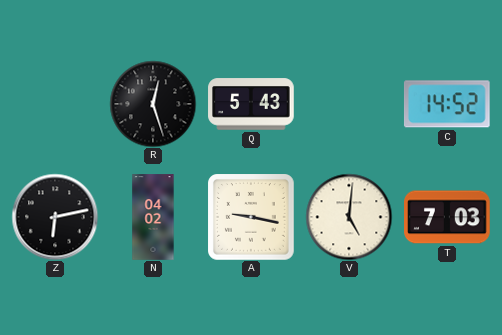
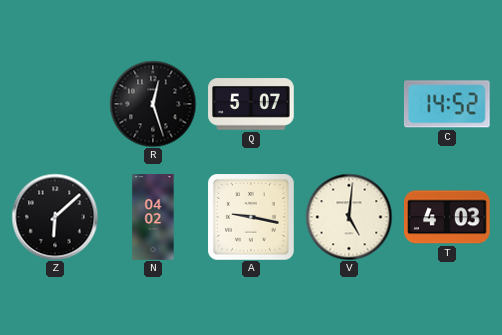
Q: 5:43 -> 5:07 (251, 104)
Z: 6:13 -> 6:08 (55, 217)
T: 7:03 -> 4:03 (447, 217)
